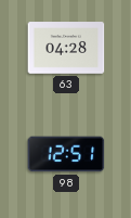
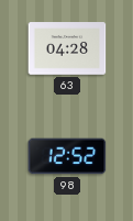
98: 12:51 -> 12:52 (67, 156)
